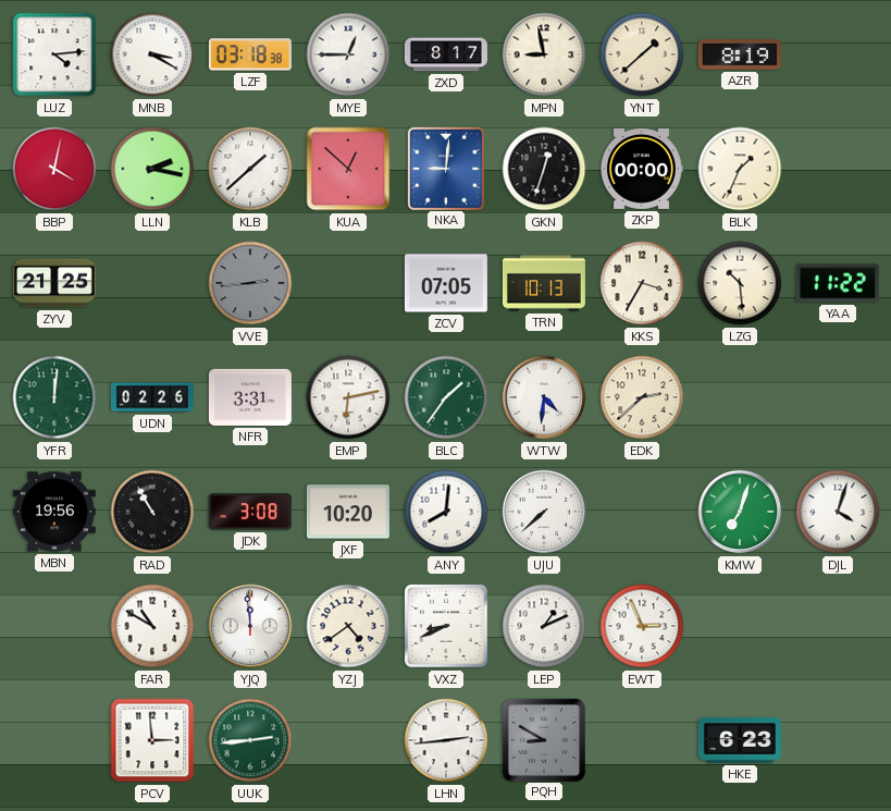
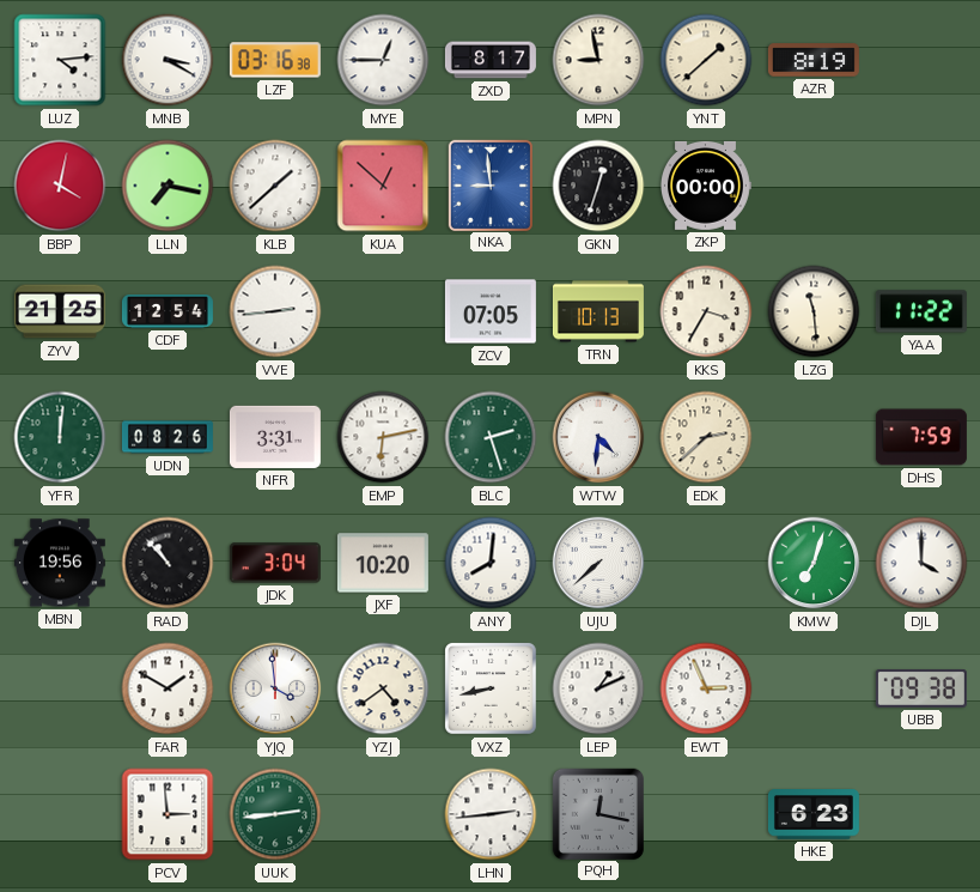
LZF: 03:18 -> 03:16 (275, 60)
LLN: 2:17 -> 7:17 (168, 186)
NKA: 9:01 -> 8:59 (489, 184)
BLK: 1:34 -> none (740, 169)
CDF: none -> 12:54 (168, 311)
VVE dial: grey -> white (275, 311)
LZG: 10:29 -> 11:29 (814, 311)
UDN: 02:26 -> 08:26 (168, 437)
BLC: 1:36 -> 2:27 (491, 437)
DHS: none -> 7:59 (921, 437)
RAD: 10:55 -> 10:53 (168, 563)
JDK: 3:08 -> 3:04 (275, 563)
DJL: 4:03 -> 4:00 (921, 563)
FAR: 10:50 -> 1:50 (168, 688)
YJQ: 11:59 -> 3:59 (275, 688)
VXZ: 8:41 -> 8:43 (491, 688)
UBB: none -> 09:38 (921, 690)
PQH: 8:50 -> 12:17 (597, 813)
